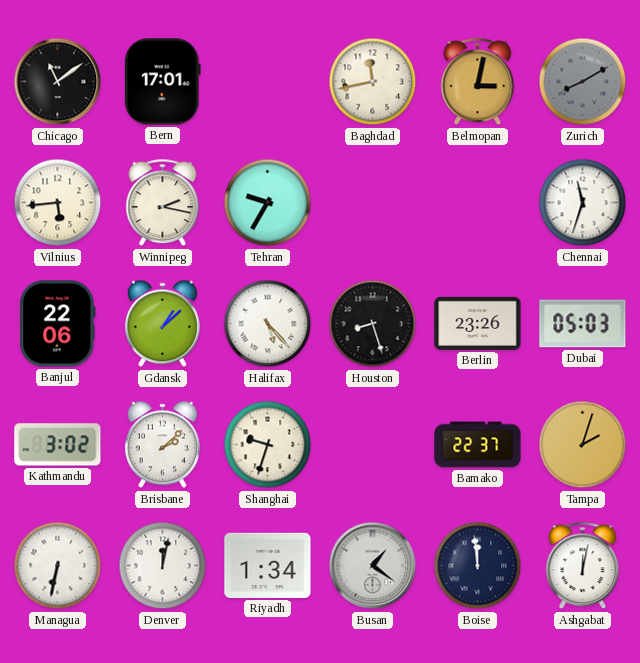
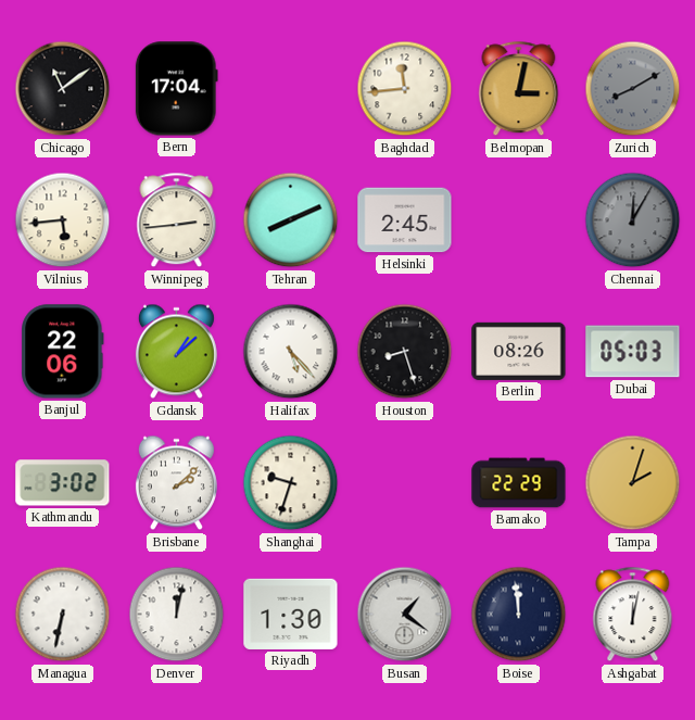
Bern: 17:01 -> 17:04 (176, 89)
Baghdad: 11:43 -> 11:44 (405, 89)
Winnipeg: 2:17 -> 2:44 (177, 220)
Tehran: 9:35 -> 8:11 (291, 220)
Helsinki: none -> 2:45 (405, 220)
Chennai: 11:33 -> 12:05 (633, 220)
Chennai dial: white -> grey (633, 220)
Berlin: 23:26 -> 08:26 (519, 351)
Bamako: 22:37 -> 22:29 (519, 483)
Riyadh: 1:34 -> 1:30 (291, 614)
